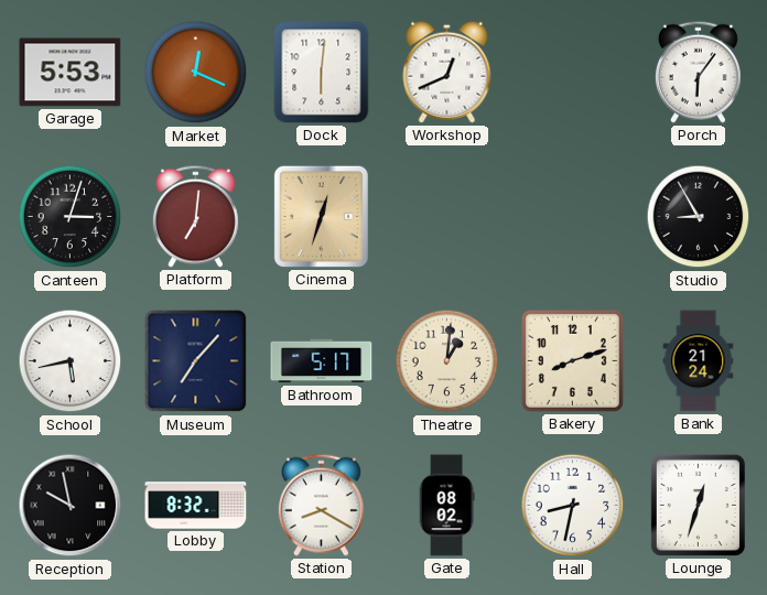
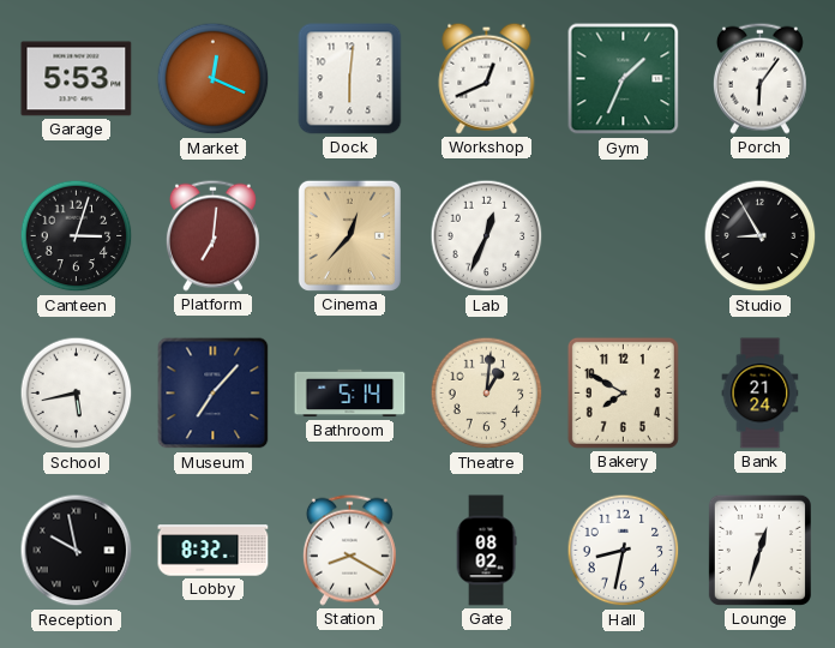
Gym: none -> 1:34 (624, 79)
Cinema: 12:33 -> 12:37 (349, 235)
Lab: none -> 12:34 (487, 236)
Bathroom: 5:17 -> 5:14 (350, 394)
Bakery: 8:12 -> 7:50 (623, 392)
